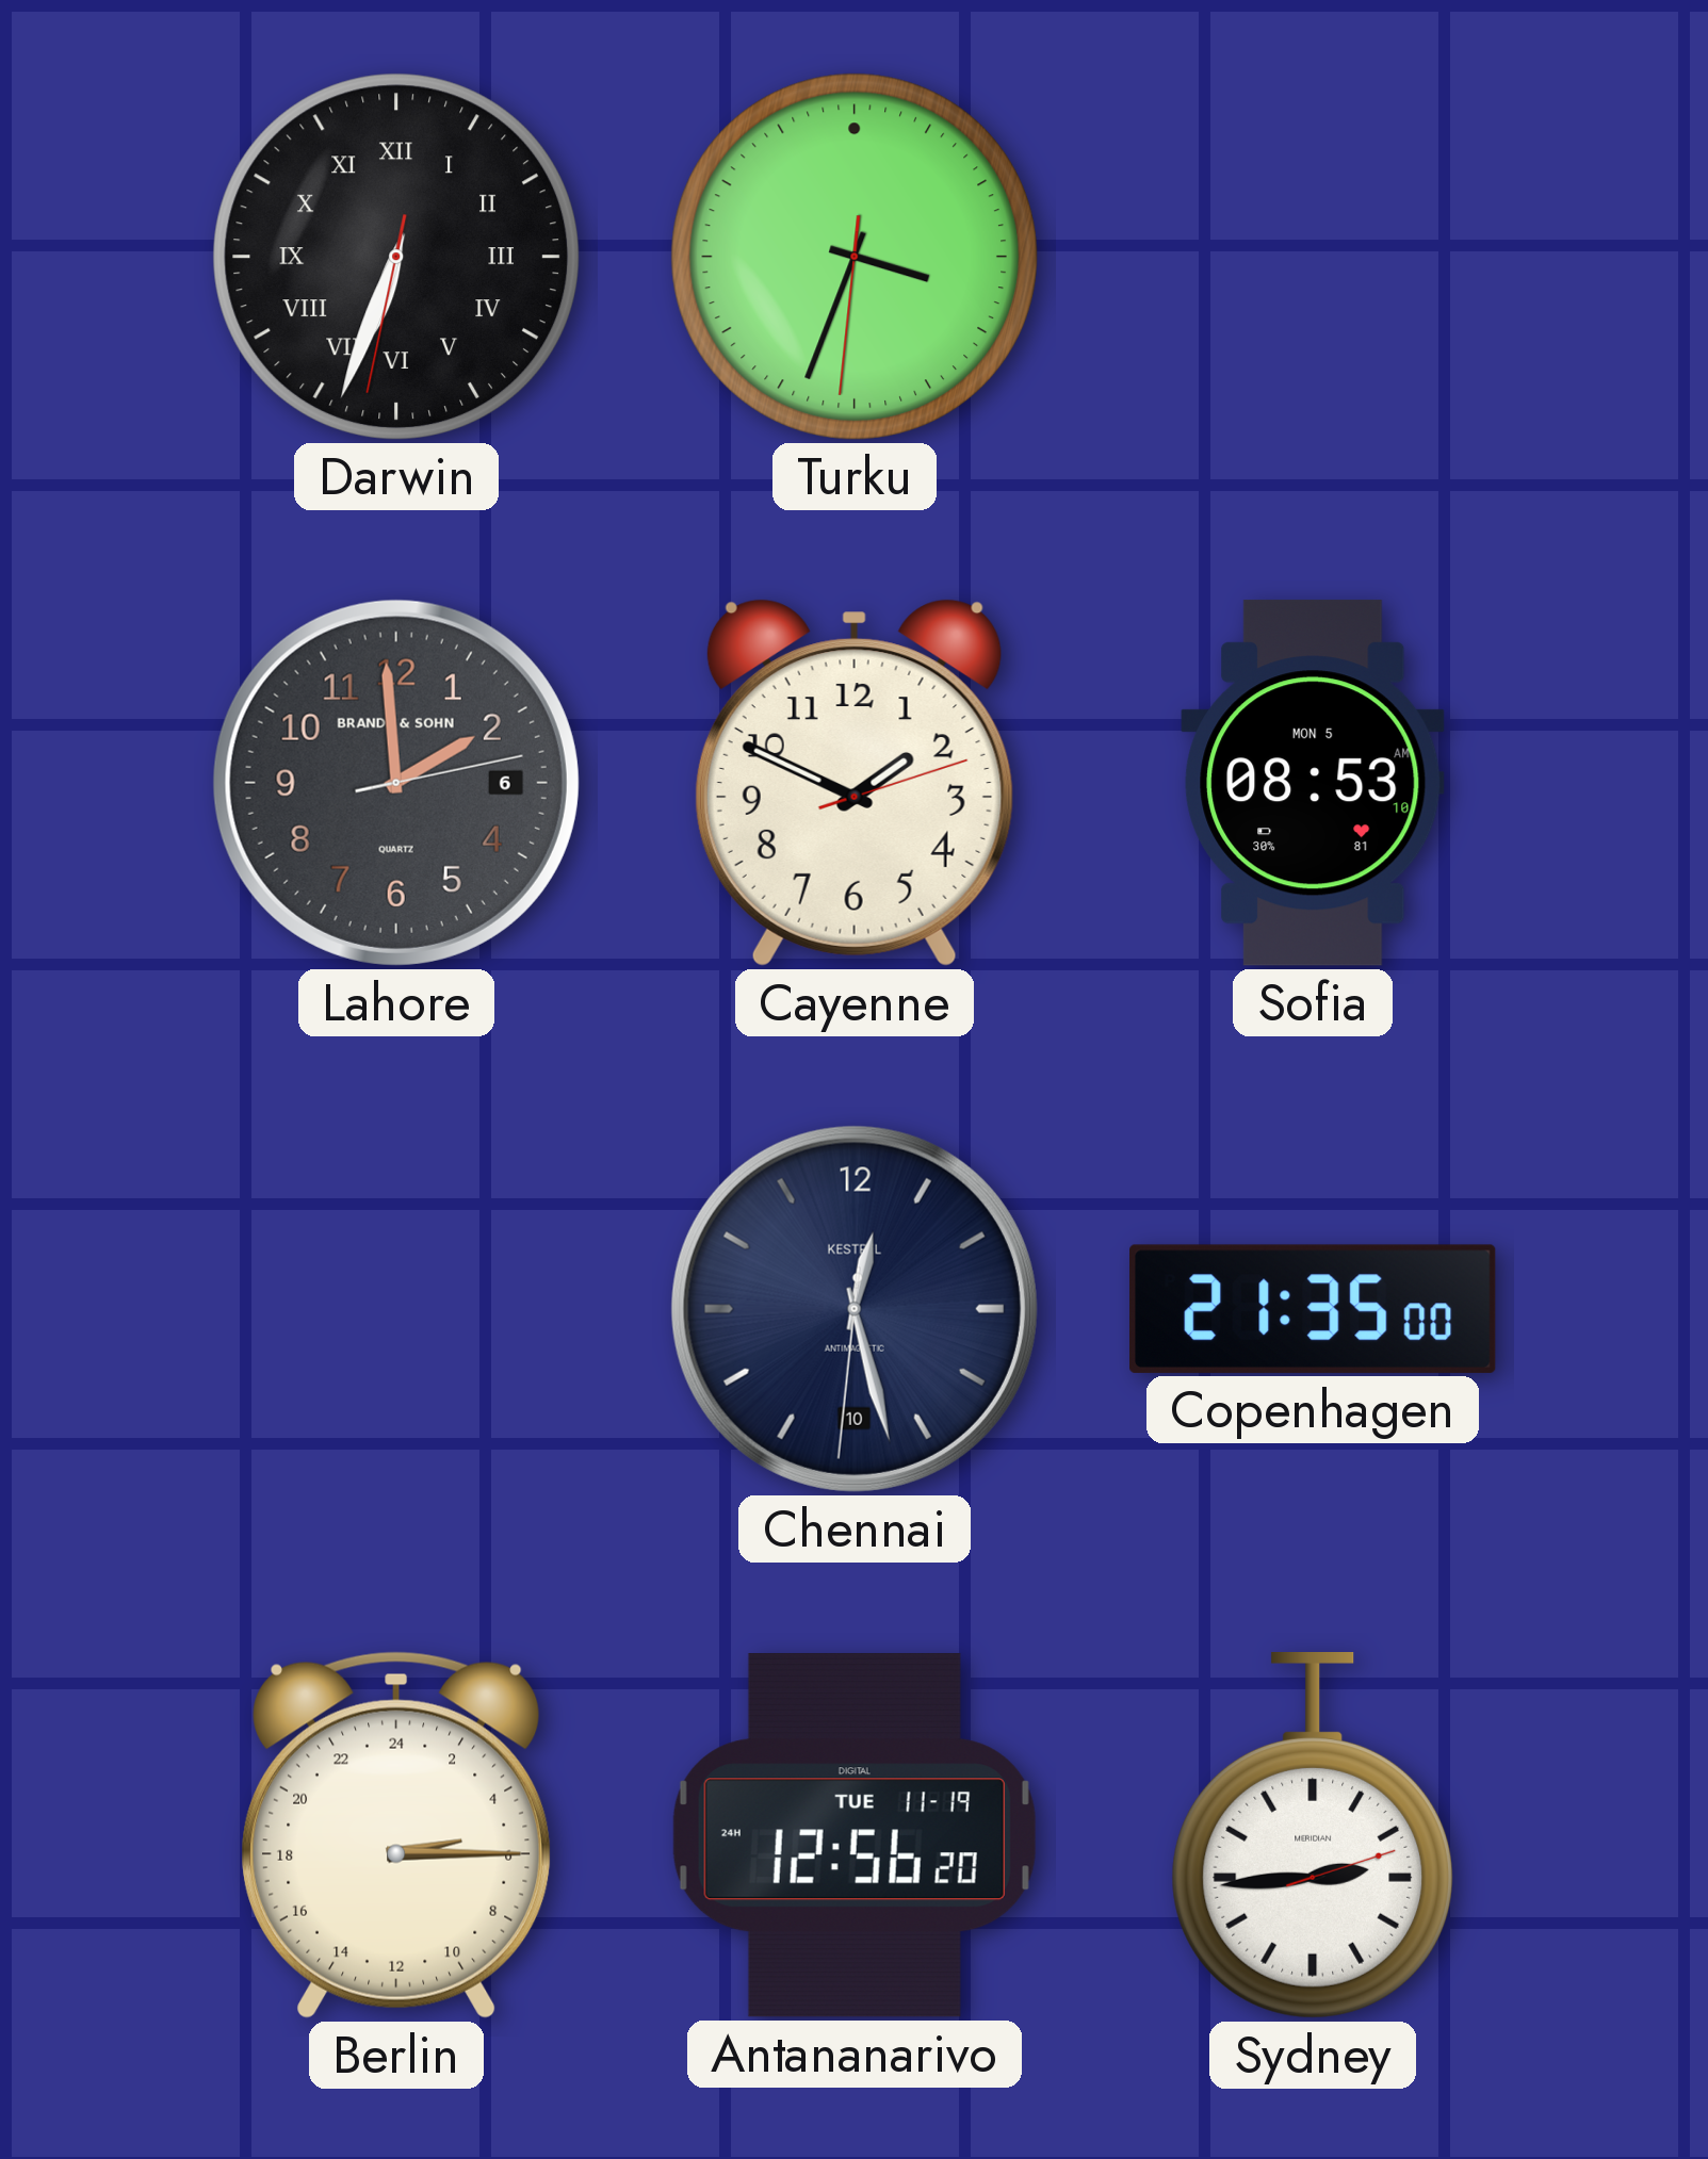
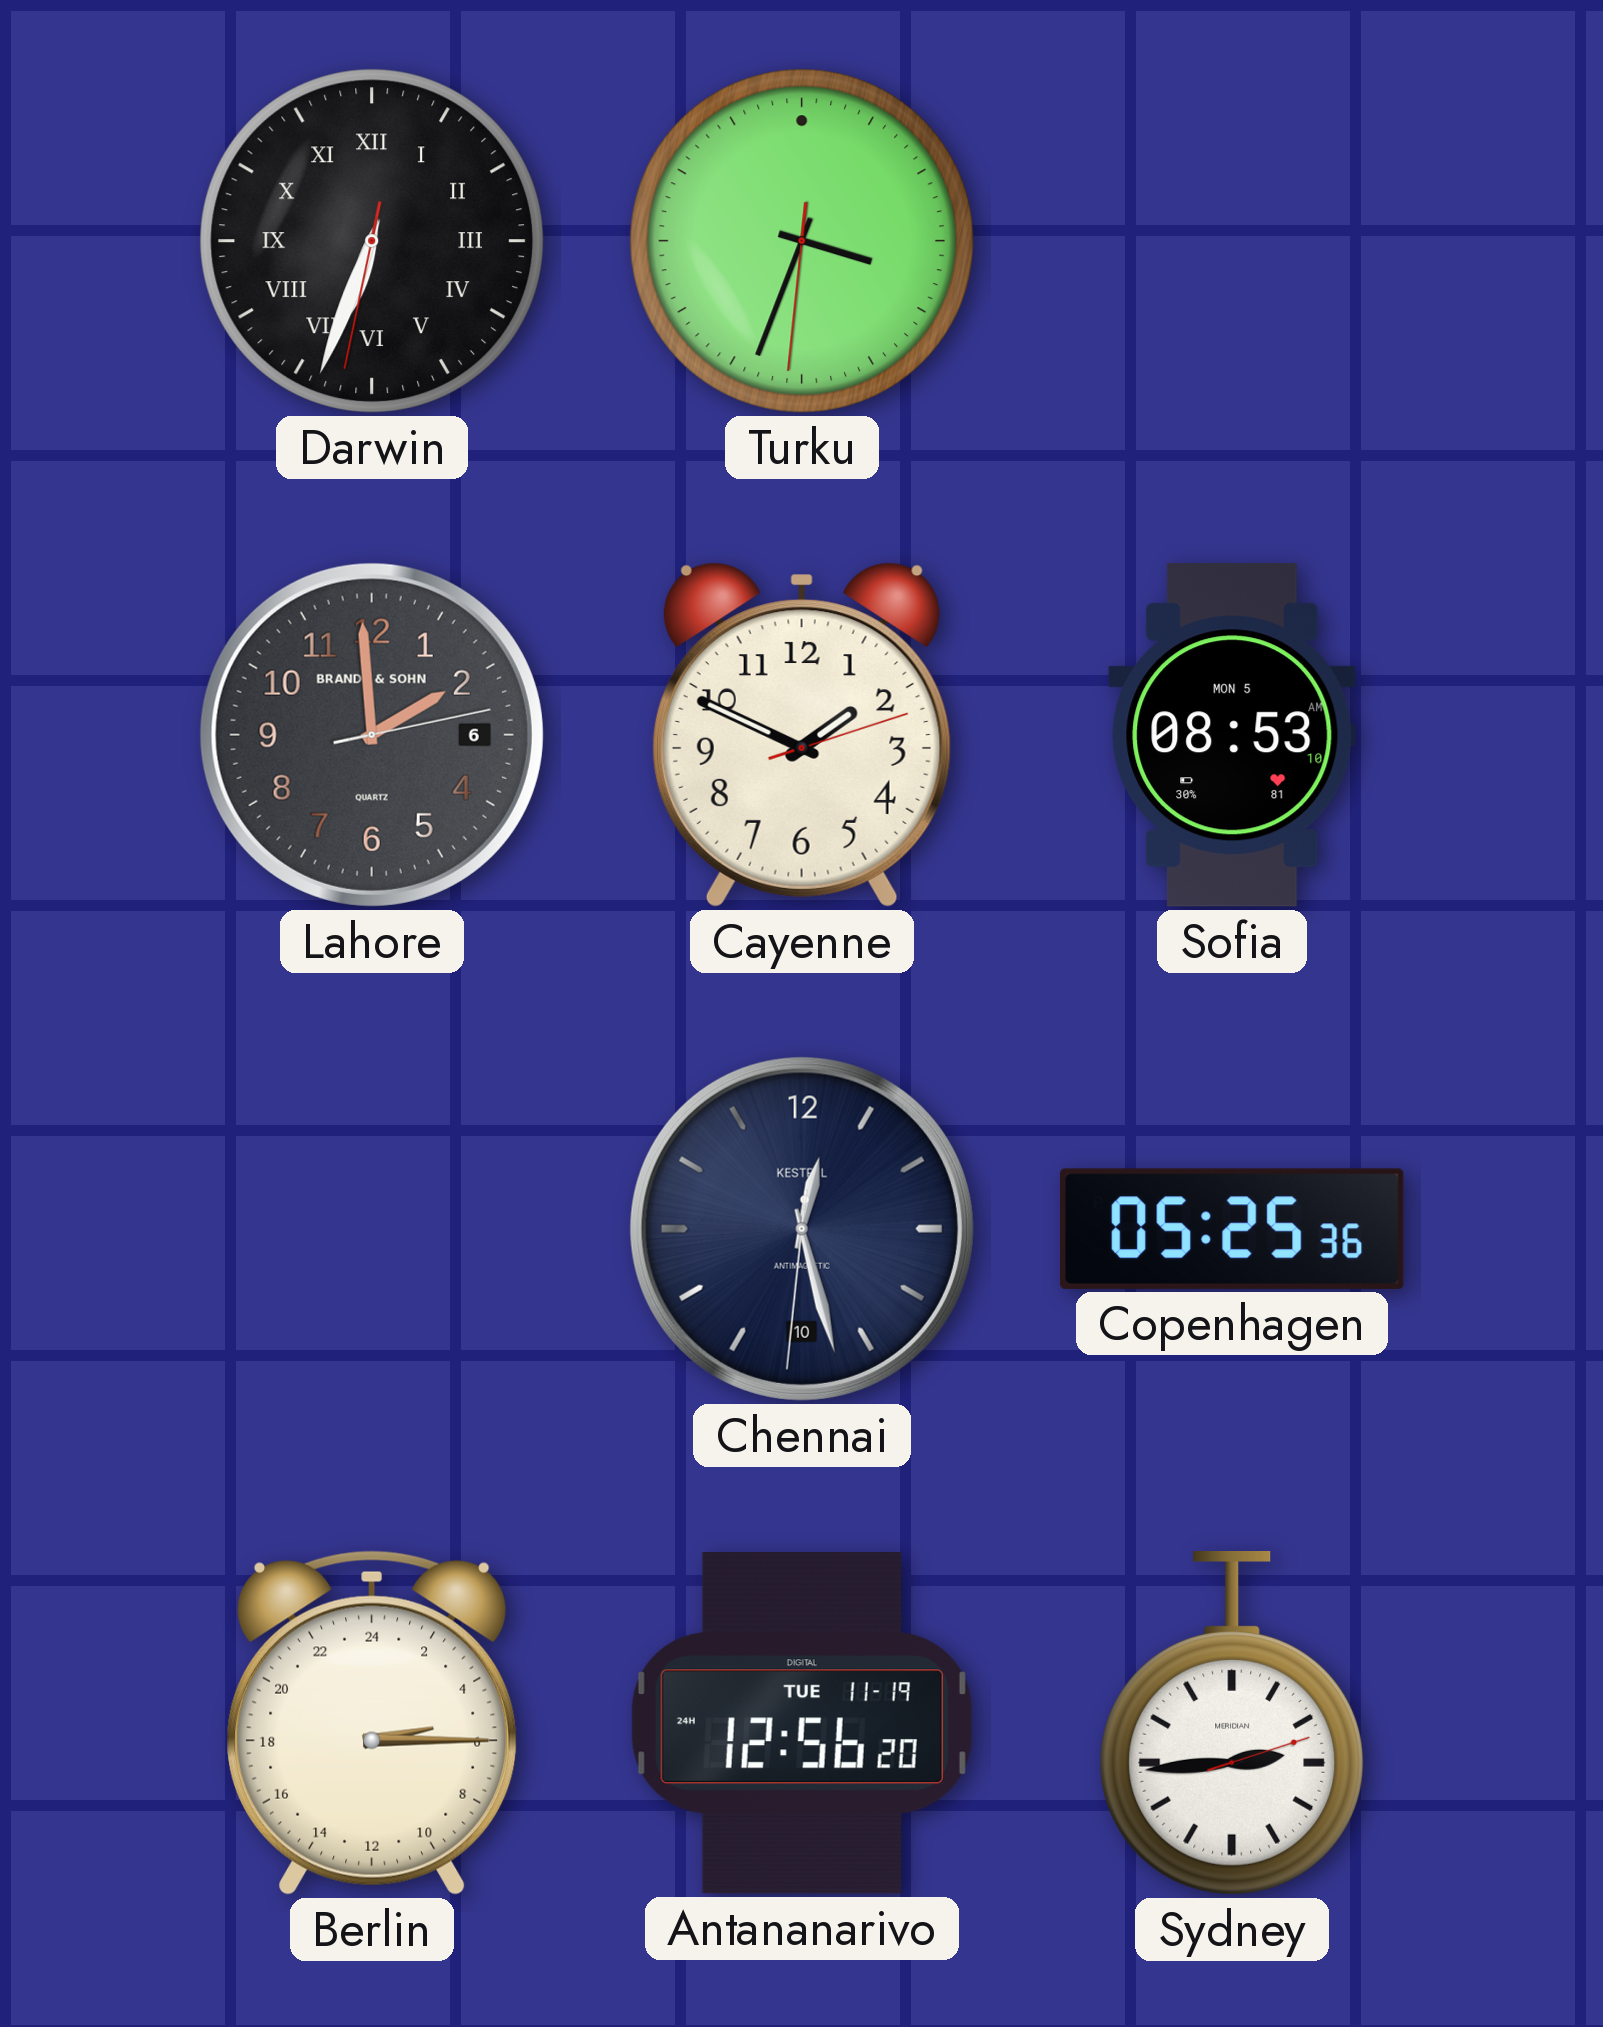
Copenhagen: 21:35 -> 05:25 (1232, 1229)
